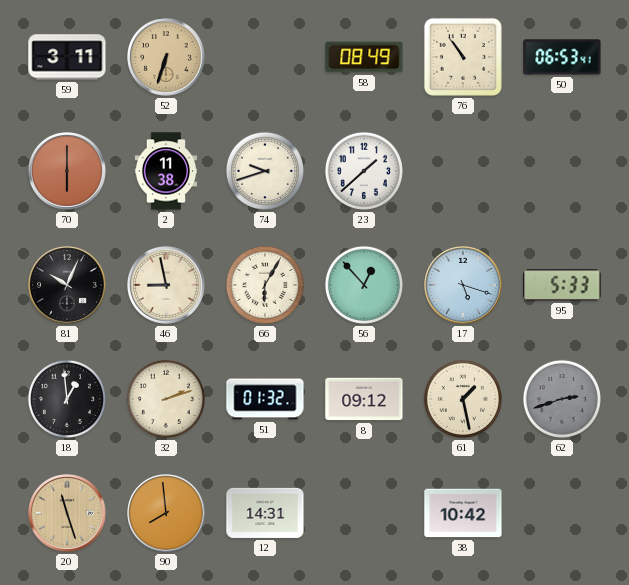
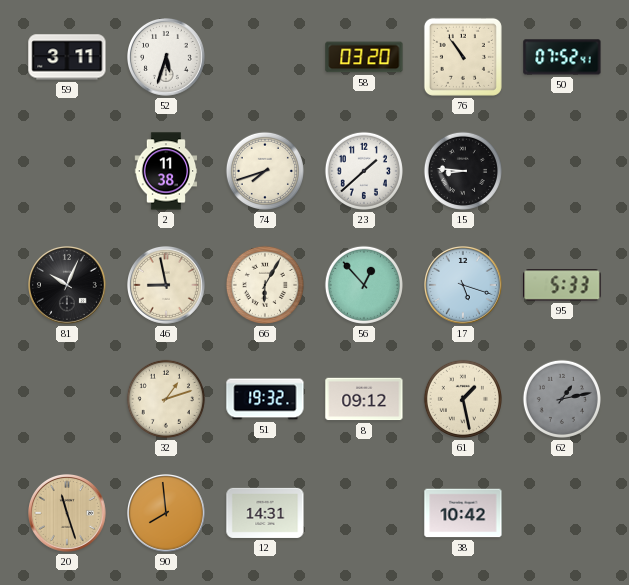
52: 6:33 -> 5:33 (167, 58)
52 dial: champagne -> white (167, 58)
58: 08:49 -> 03:20 (364, 57)
50: 06:53 -> 07:52 (562, 57)
70: 6:00 -> none (68, 172)
74: 9:42 -> 7:42 (265, 171)
15: none -> 8:46 (463, 171)
18: 12:59 -> none (67, 399)
32: 2:12 -> 1:12 (166, 399)
51: 01:32 -> 19:32 (265, 399)
62: 2:42 -> 1:13 (562, 399)
